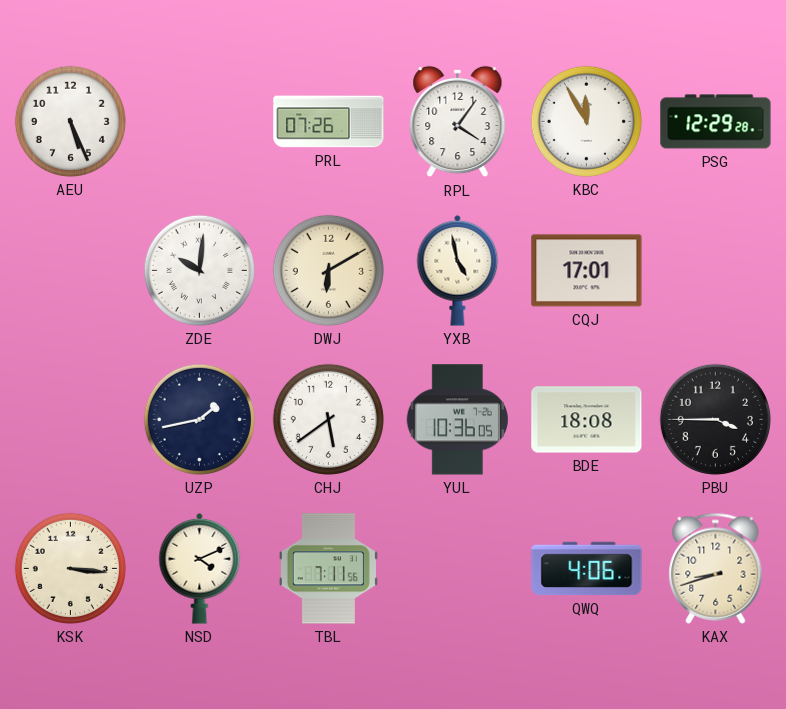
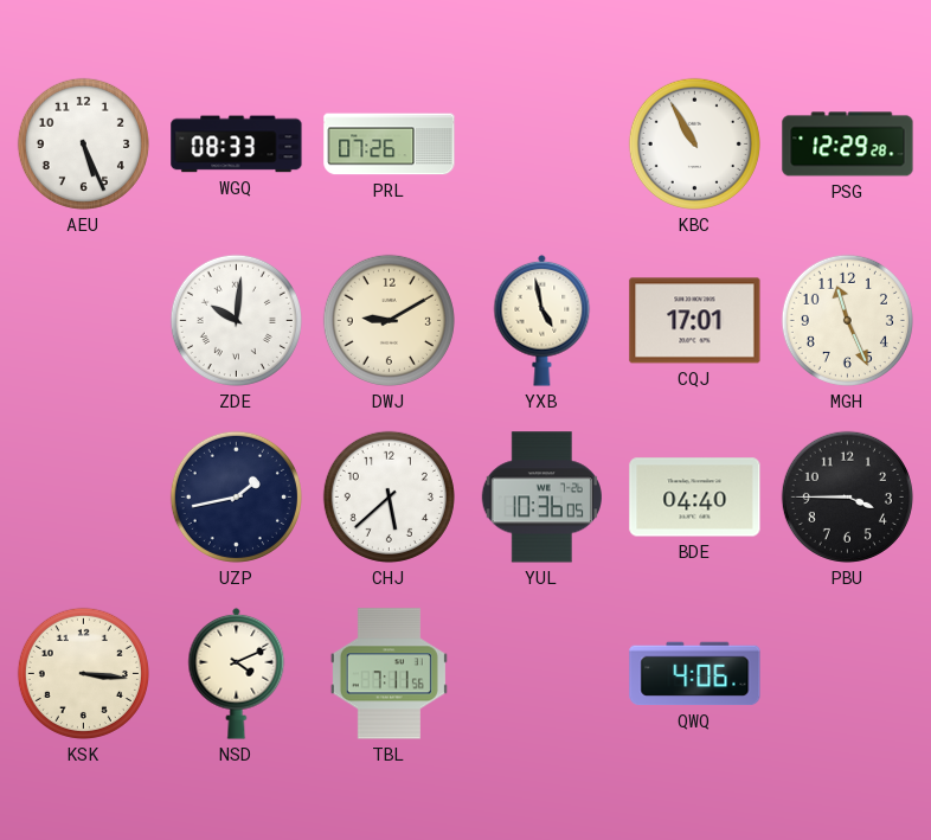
WGQ: none -> 08:33 (237, 145)
RPL: 4:06 -> none (458, 122)
KBC: 11:55 -> 10:55 (694, 143)
DWJ: 6:10 -> 9:10 (389, 320)
MGH: none -> 11:26 (847, 320)
CHJ: 5:39 -> 5:38 (389, 496)
BDE: 18:08 -> 04:40 (695, 498)
KAX: 8:42 -> none (716, 568)
